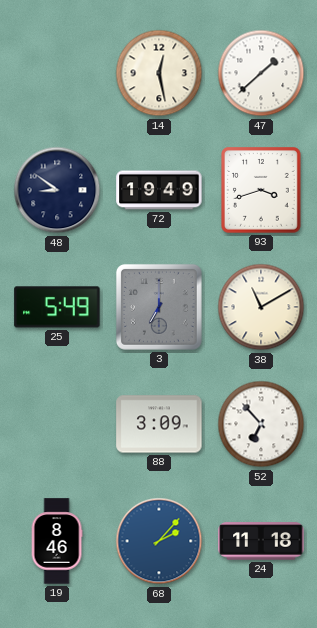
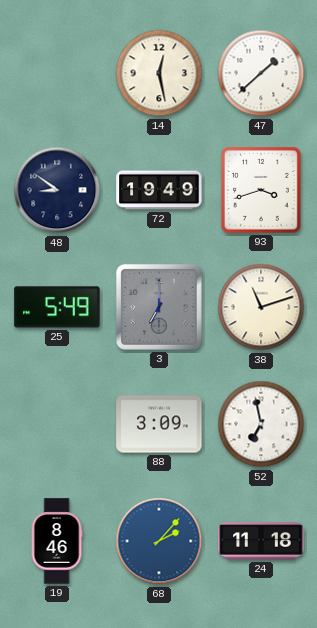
38: 11:10 -> 11:12 (261, 307)
52: 6:53 -> 6:58 (261, 424)
